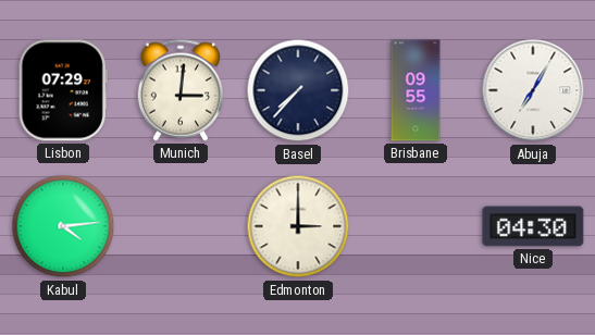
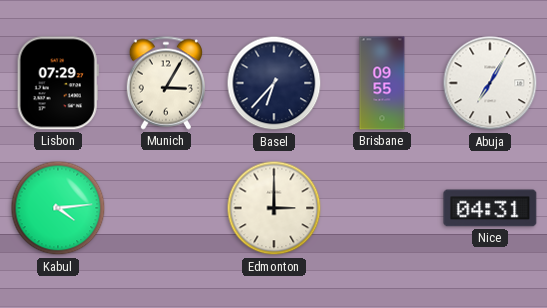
Munich: 3:01 -> 3:05 (166, 83)
Basel: 7:37 -> 6:37 (274, 83)
Nice: 04:30 -> 04:31 (490, 208)
